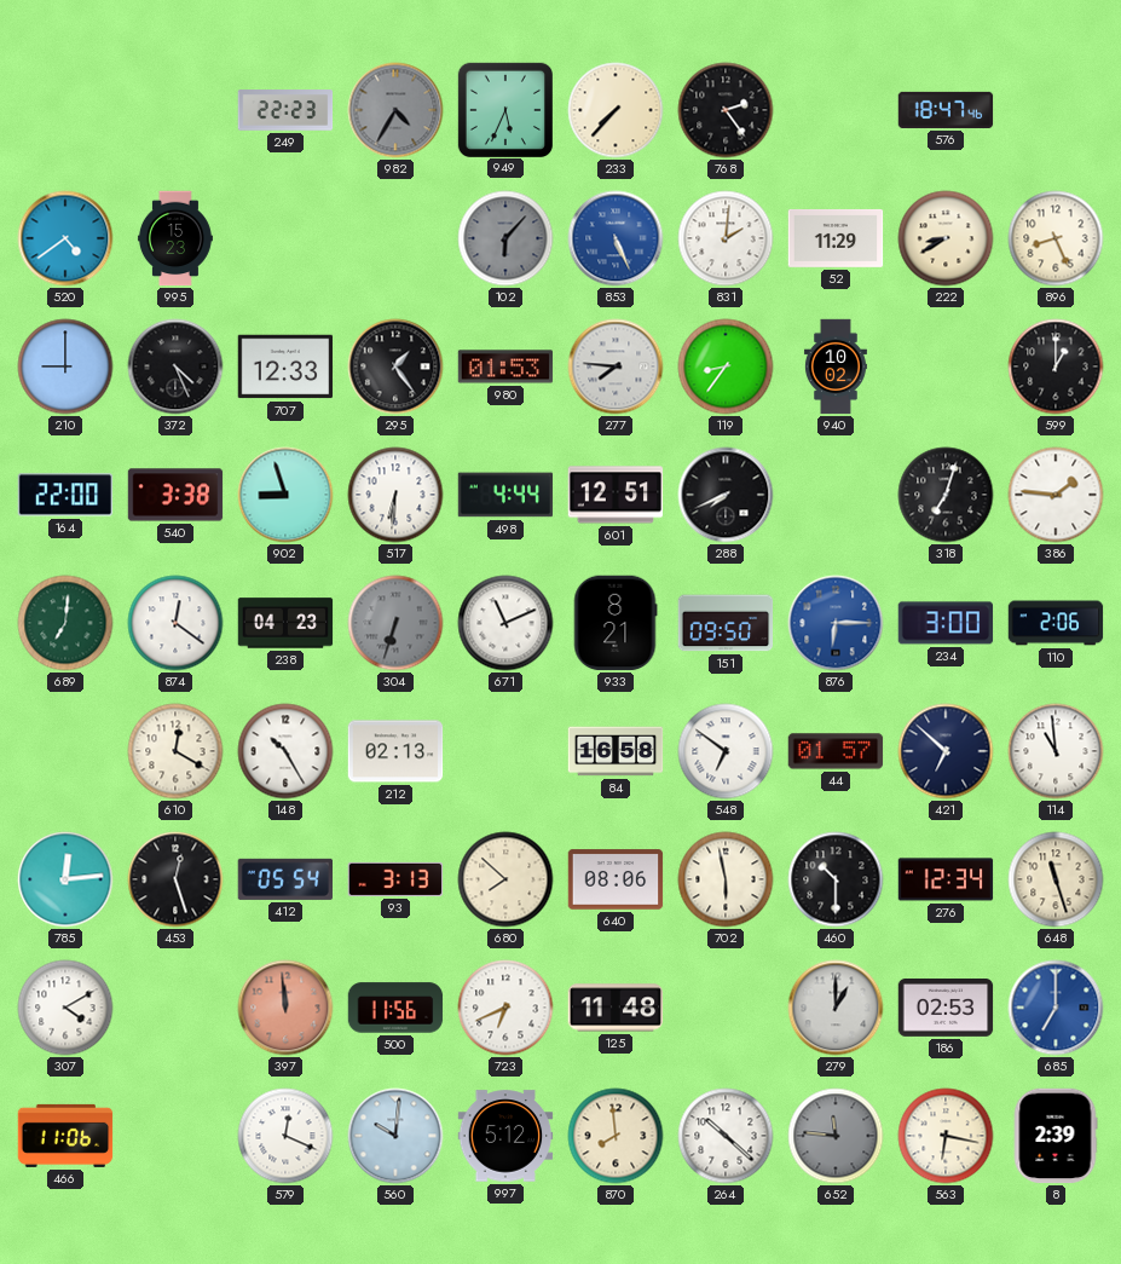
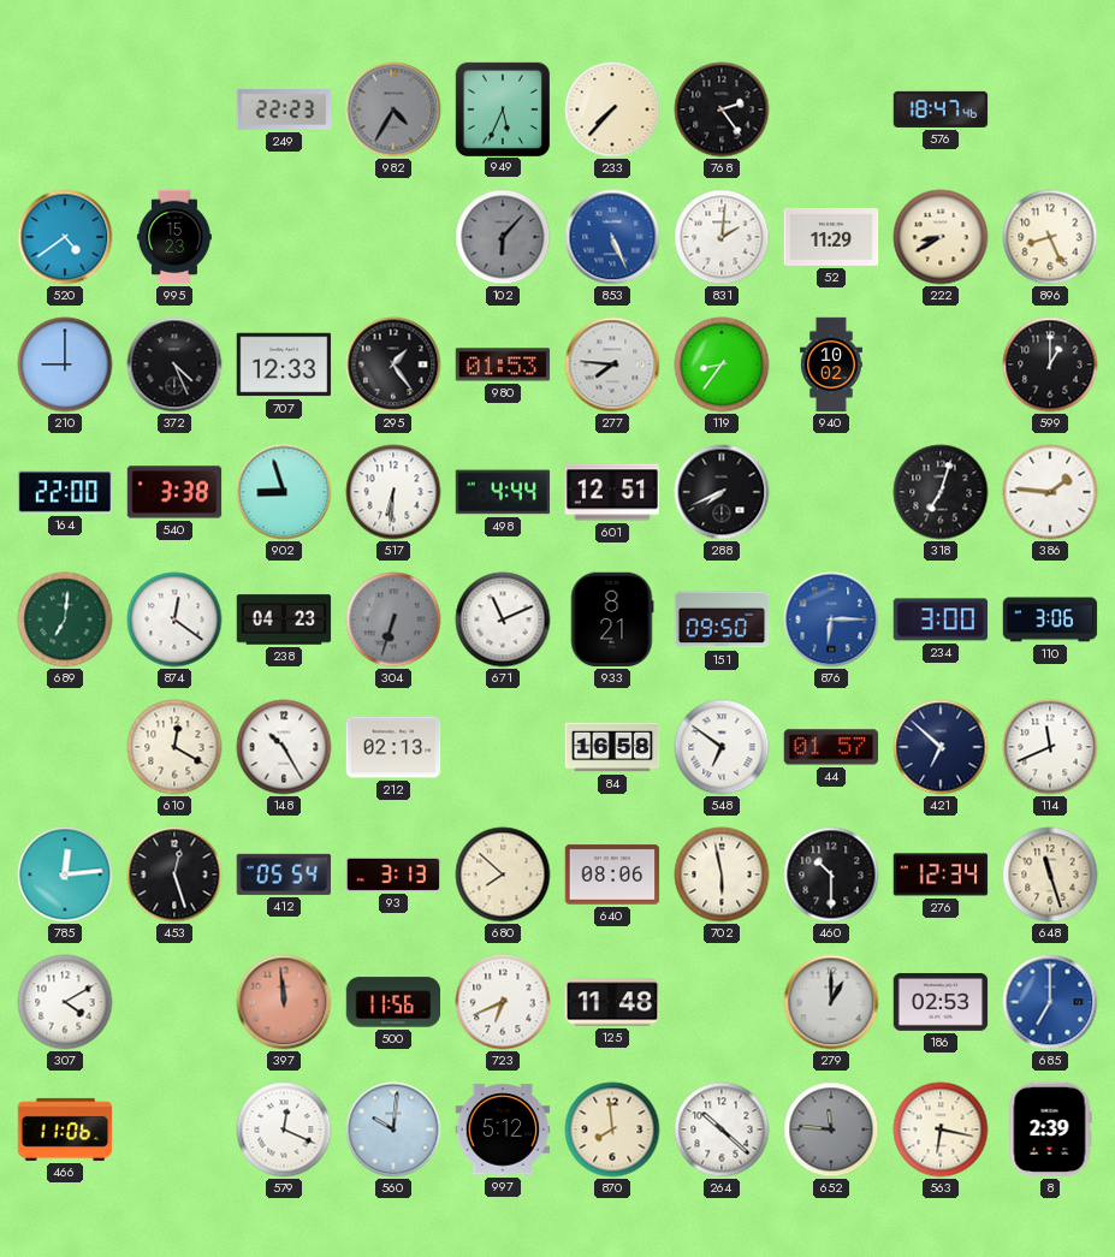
110: 2:06 -> 3:06 (1050, 619)
114: 10:59 -> 11:41 (1050, 747)
